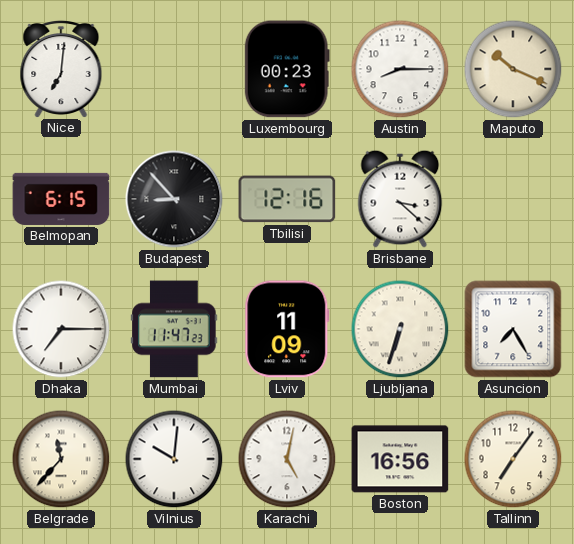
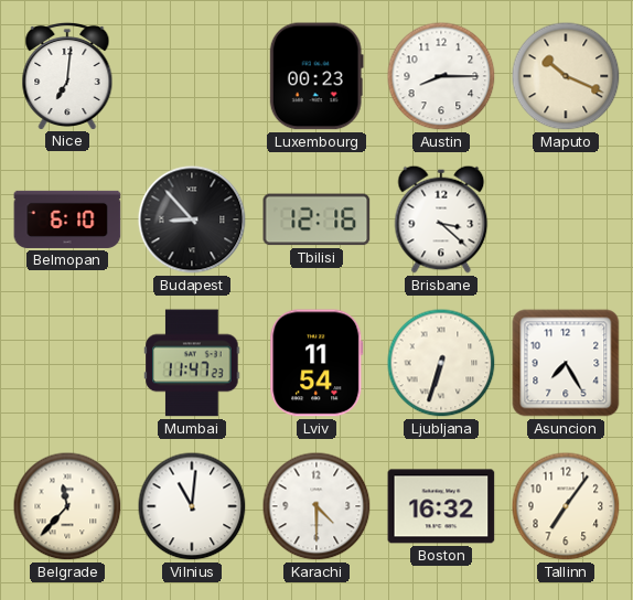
Belmopan: 6:15 -> 6:10 (67, 219)
Dhaka: 7:15 -> none (61, 329)
Lviv: 11:09 -> 11:54 (316, 363)
Vilnius: 10:01 -> 11:01 (192, 506)
Karachi: 5:02 -> 4:30 (316, 506)
Boston: 16:56 -> 16:32 (441, 506)
